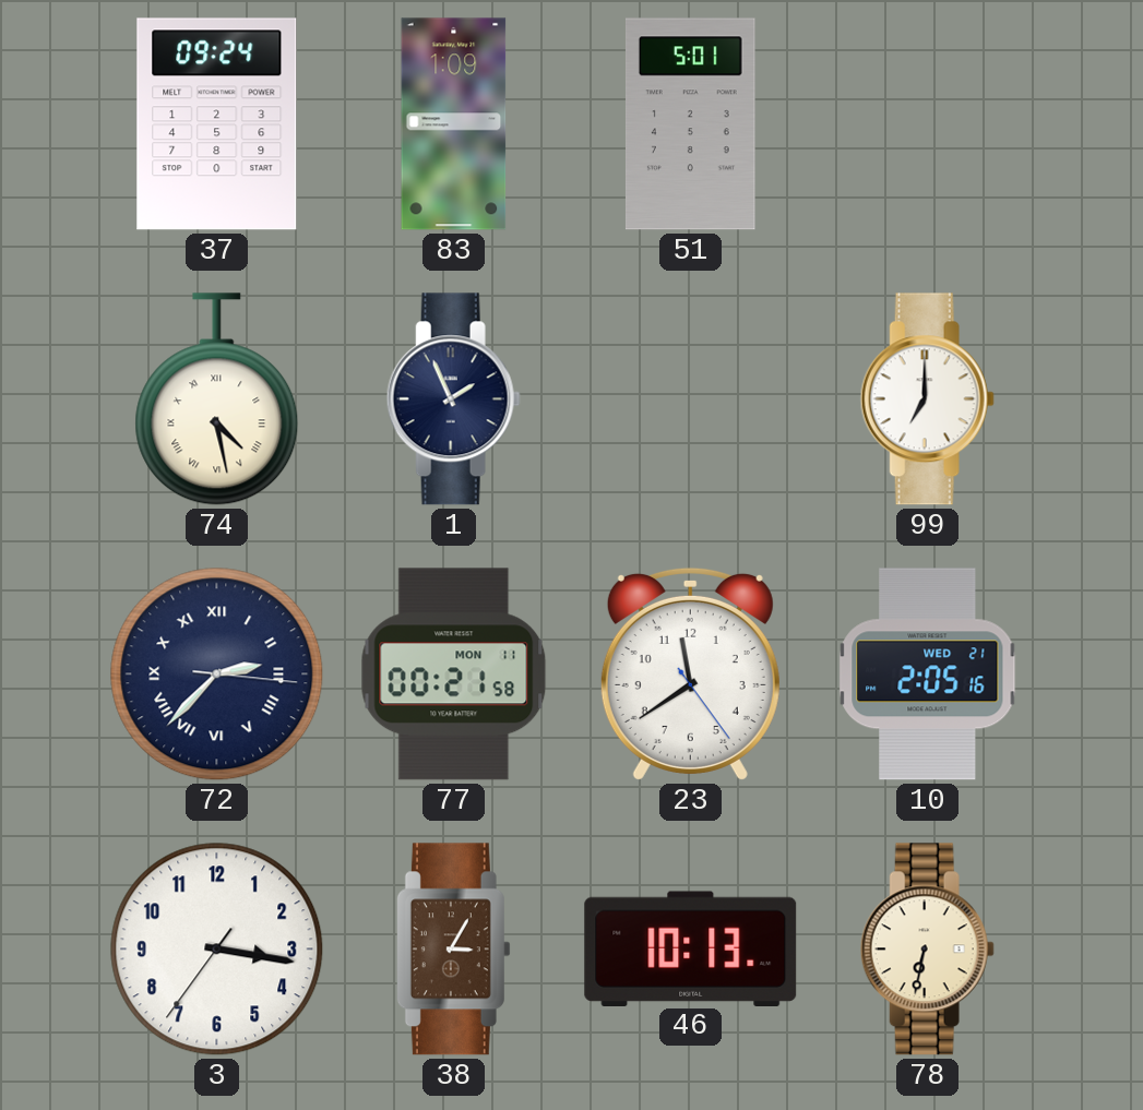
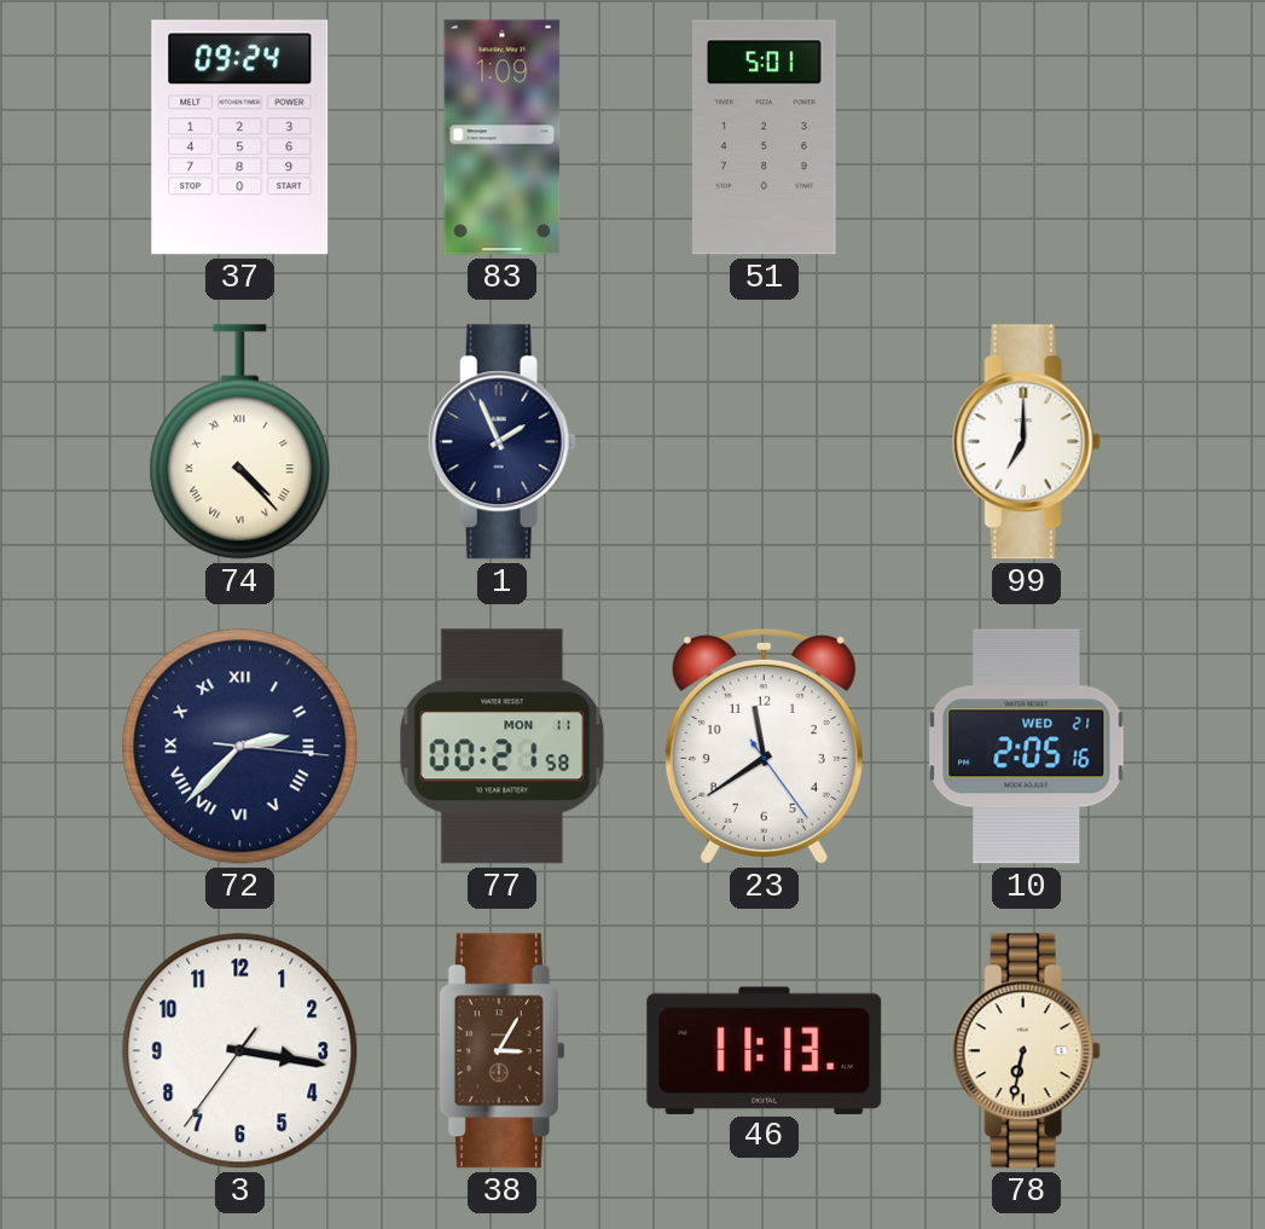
74: 4:28 -> 4:23 (240, 442)
46: 10:13 -> 11:13 (765, 1050)
